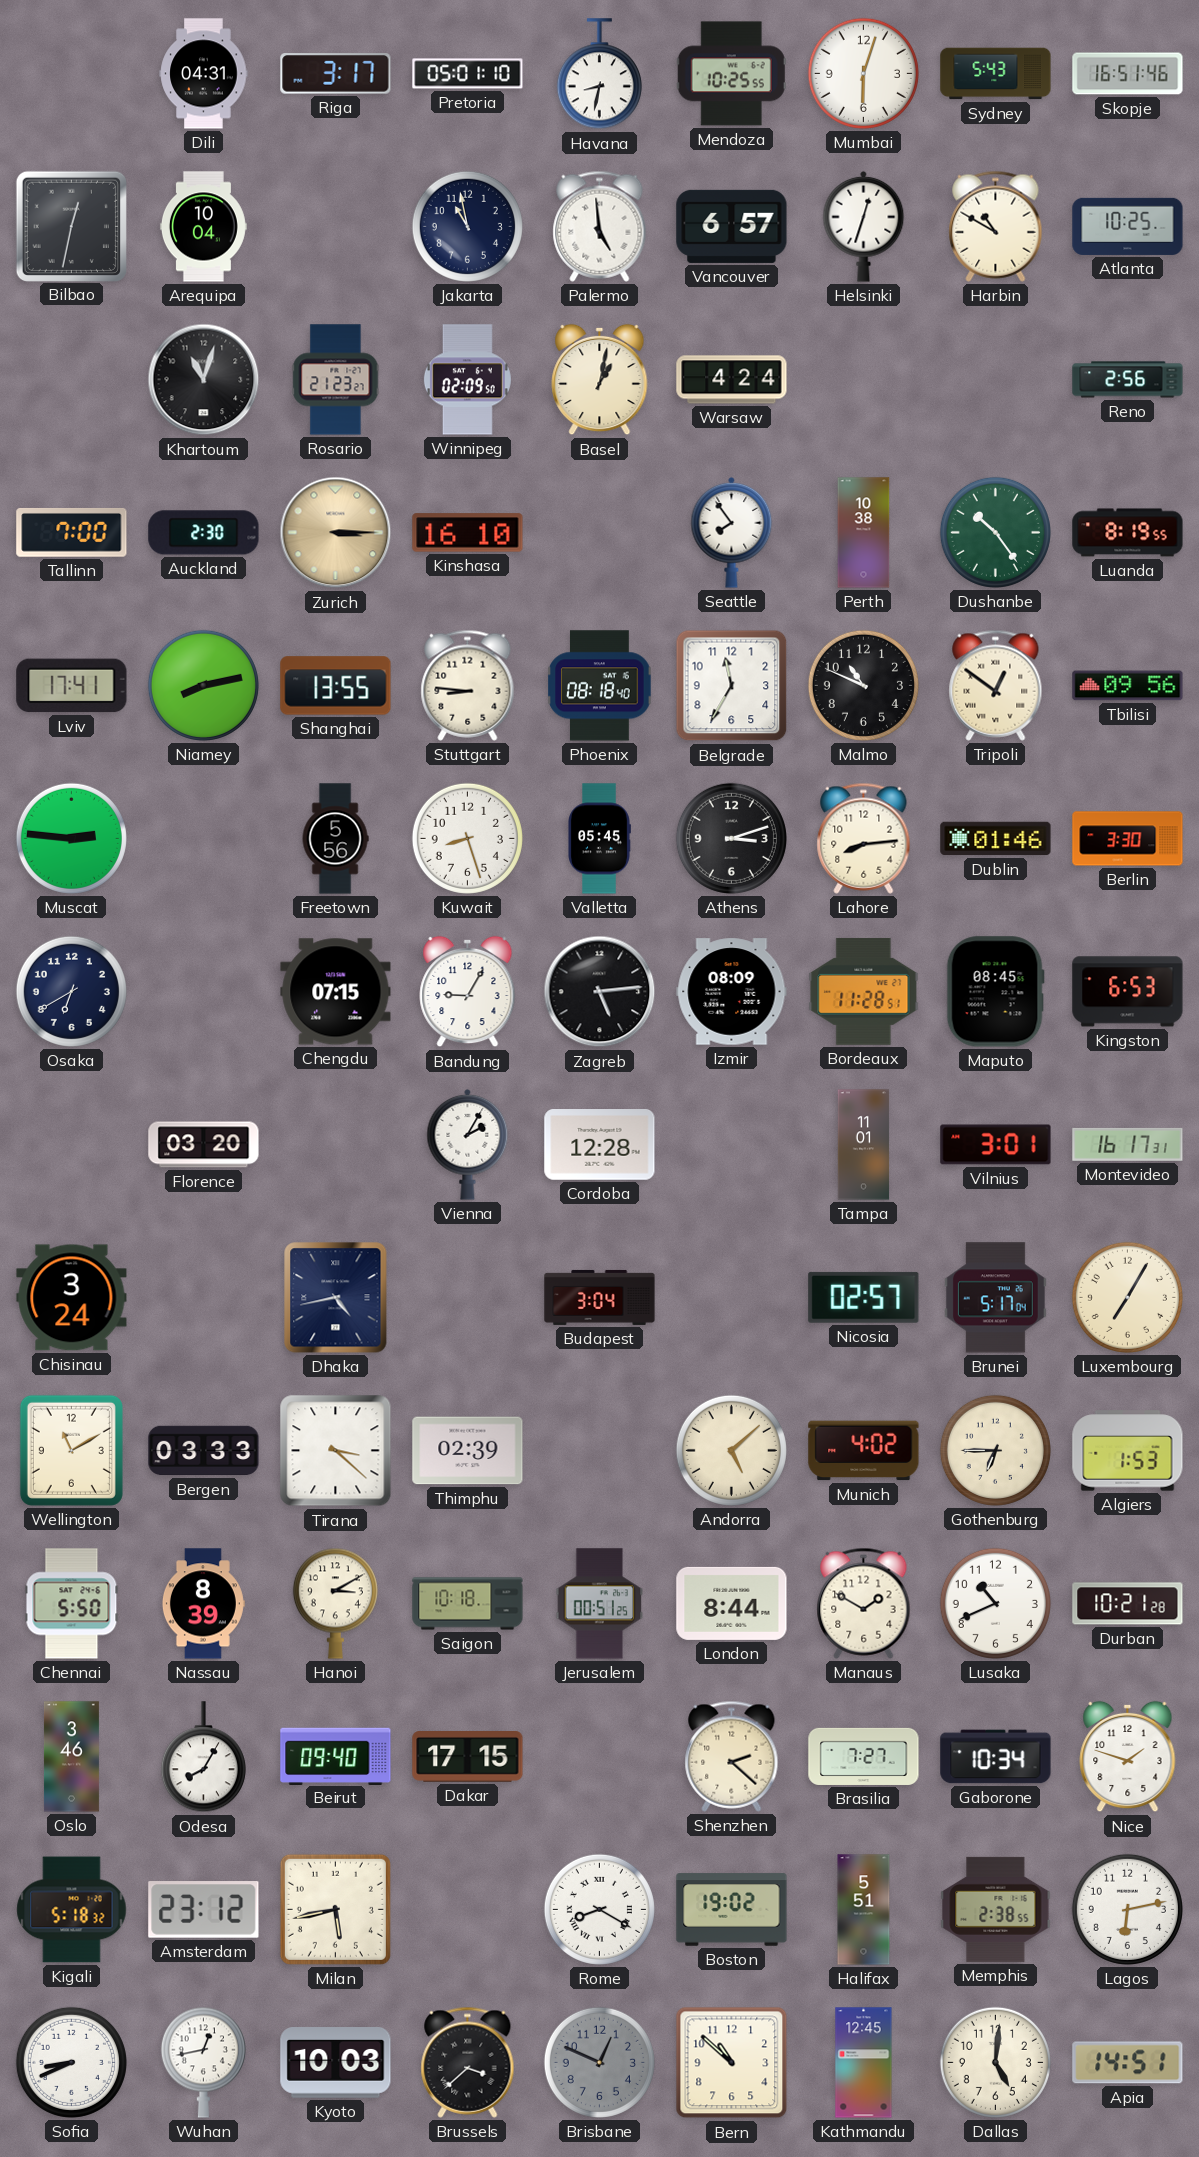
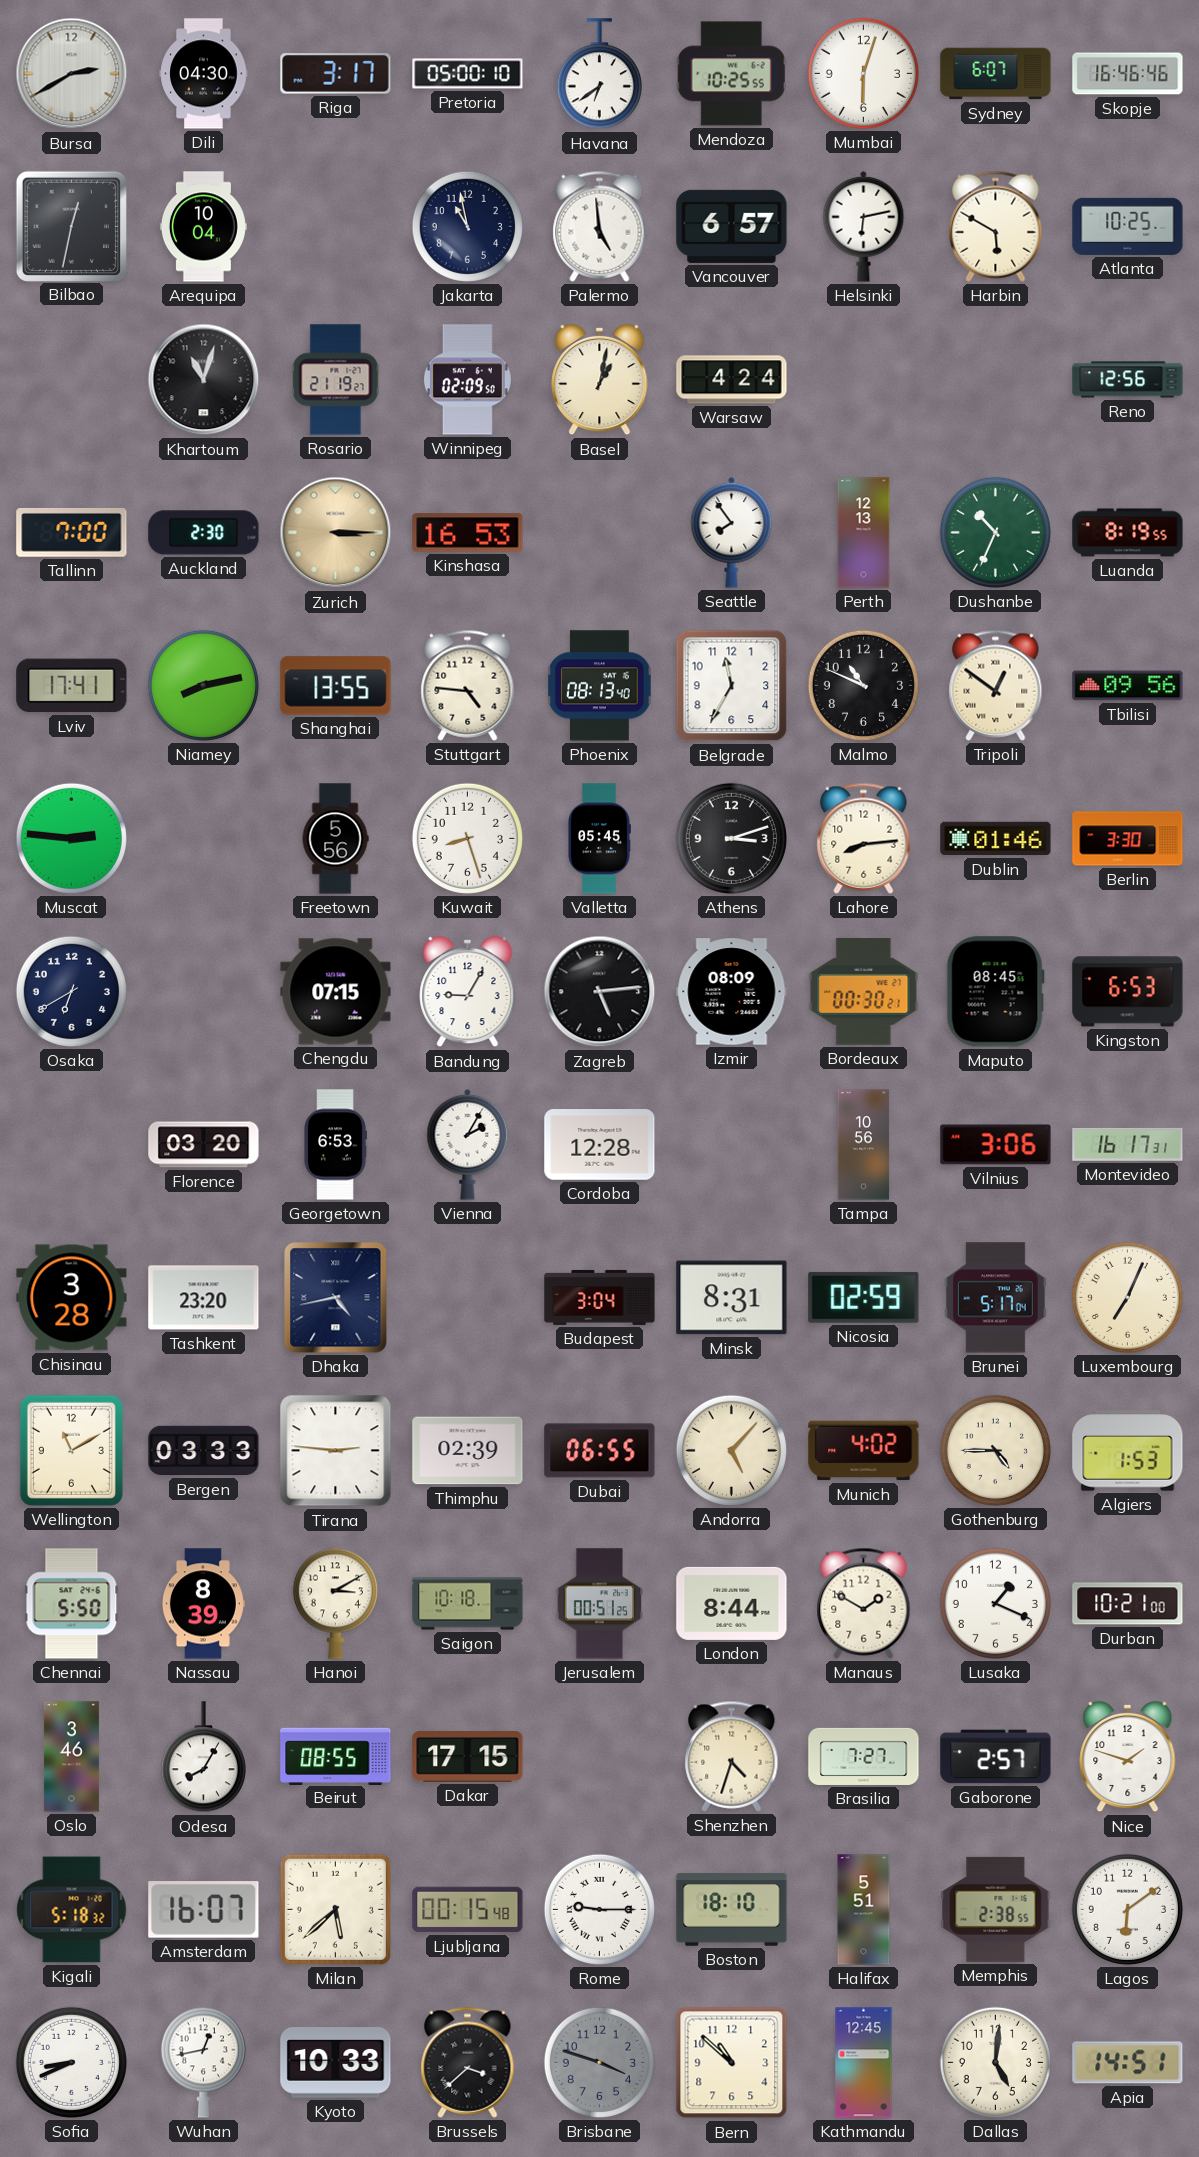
Bursa: none -> 2:40 (72, 74)
Dili: 04:31 -> 04:30 (204, 74)
Pretoria: 05:01 -> 05:00 (468, 74)
Havana: 8:32 -> 6:39 (599, 74)
Sydney: 5:43 -> 6:07 (996, 74)
Skopje: 16:51 -> 16:46 (1128, 74)
Helsinki: 12:33 -> 6:13 (864, 226)
Harbin: 10:50 -> 5:50 (996, 226)
Rosario: 21:23 -> 21:19 (336, 380)
Reno: 2:56 -> 12:56 (1128, 380)
Kinshasa: 16:10 -> 16:53 (468, 533)
Perth: 10:38 -> 12:13 (864, 533)
Dushanbe: 10:24 -> 10:34 (995, 532)
Stuttgart: 8:46 -> 4:46 (468, 685)
Phoenix: 08:18 -> 08:13 (600, 686)
Bordeaux: 11:28 -> 00:30 (864, 991)
Georgetown: none -> 6:53 (335, 1145)
Tampa: 11:01 -> 10:56 (864, 1145)
Vilnius: 3:01 -> 3:06 (996, 1145)
Chisinau: 3:24 -> 3:28 (72, 1298)
Tashkent: none -> 23:20 (204, 1298)
Minsk: none -> 8:31 (732, 1298)
Nicosia: 02:57 -> 02:59 (864, 1297)
Luxembourg: 7:05 -> 7:04 (1127, 1297)
Tirana: 3:22 -> 2:46 (336, 1451)
Dubai: none -> 06:55 (600, 1451)
Andorra: 5:08 -> 5:07 (731, 1450)
Gothenburg: 6:45 -> 4:45 (995, 1450)
Lusaka: 10:41 -> 1:19 (995, 1603)
Durban: 10:21:28 -> 10:21:00 (1128, 1604)
Beirut: 09:40 -> 08:55 (336, 1756)
Shenzhen: 2:22 -> 4:33 (732, 1756)
Gaborone: 10:34 -> 2:57 (996, 1757)
Amsterdam: 23:12 -> 16:07 (204, 1910)
Milan: 5:43 -> 5:38 (335, 1909)
Ljubljana: none -> 00:15 (468, 1910)
Rome: 8:20 -> 9:15 (599, 1909)
Boston: 19:02 -> 18:10 (732, 1910)
Lagos: 6:13 -> 6:09 (1127, 1909)
Kyoto: 10:03 -> 10:33 (336, 2063)
Brisbane: 12:49 -> 3:48 (599, 2062)
